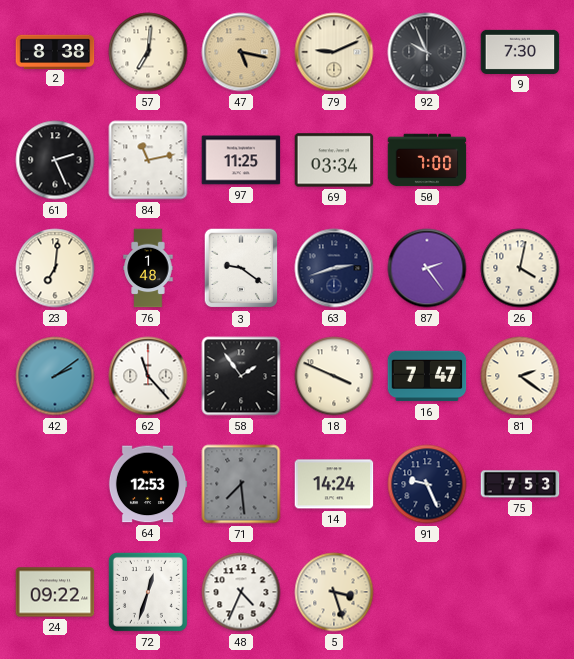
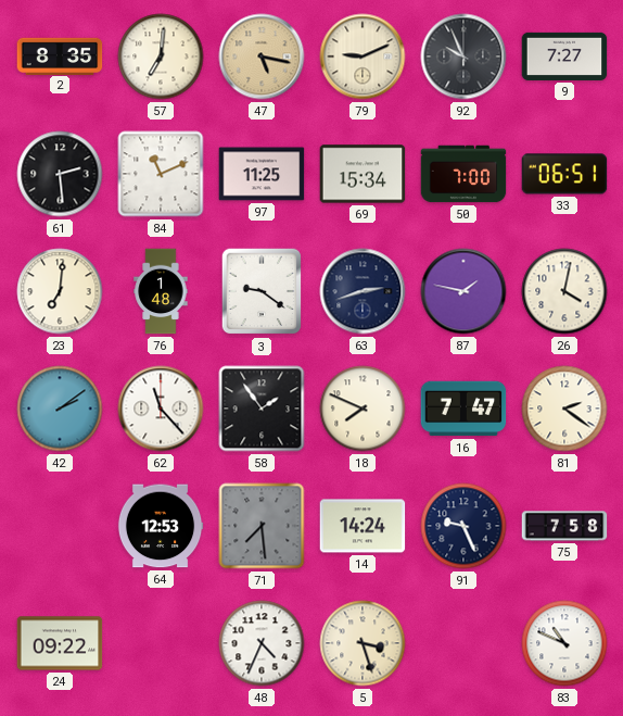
2: 8:38 -> 8:35 (60, 55)
9: 7:30 -> 7:27 (564, 56)
61: 2:26 -> 2:29 (60, 174)
84: 11:13 -> 11:11 (161, 174)
69: 03:34 -> 15:34 (363, 174)
33: none -> 06:51 (564, 174)
87: 2:24 -> 1:47 (463, 291)
18: 3:49 -> 7:49 (363, 409)
75: 7:53 -> 7:58 (564, 526)
72: 12:33 -> none (148, 592)
83: none -> 10:49 (564, 643)
